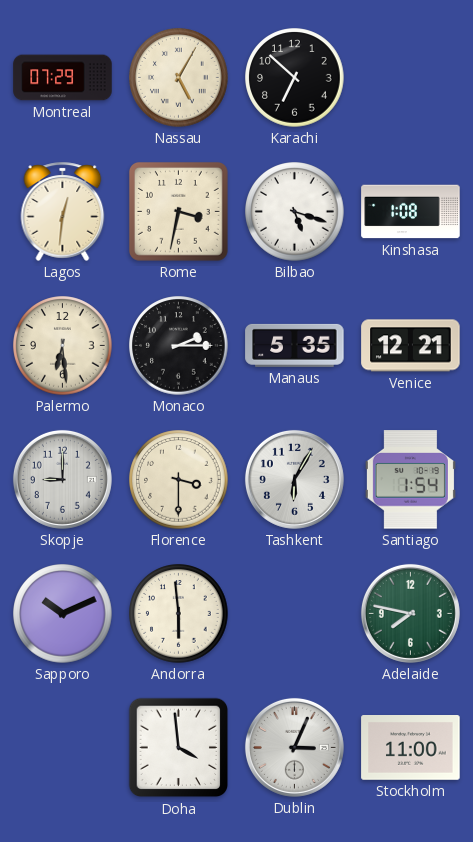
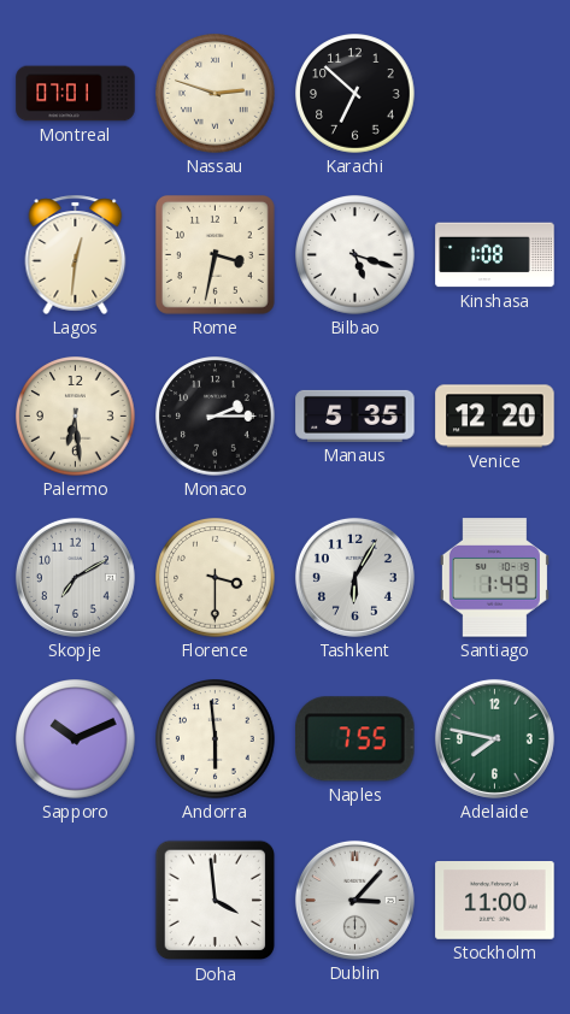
Montreal: 07:29 -> 07:01 (76, 94)
Nassau: 5:05 -> 2:48 (216, 94)
Venice: 12:21 -> 12:20 (495, 417)
Skopje: 9:00 -> 7:10 (75, 577)
Santiago: 1:54 -> 1:49 (494, 578)
Naples: none -> 7:55 (355, 739)
Dublin: 3:04 -> 3:07 (354, 900)
